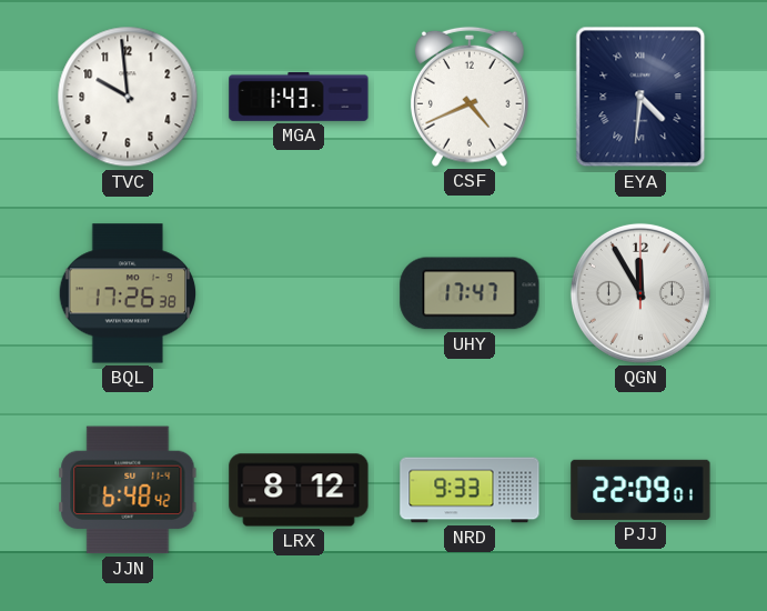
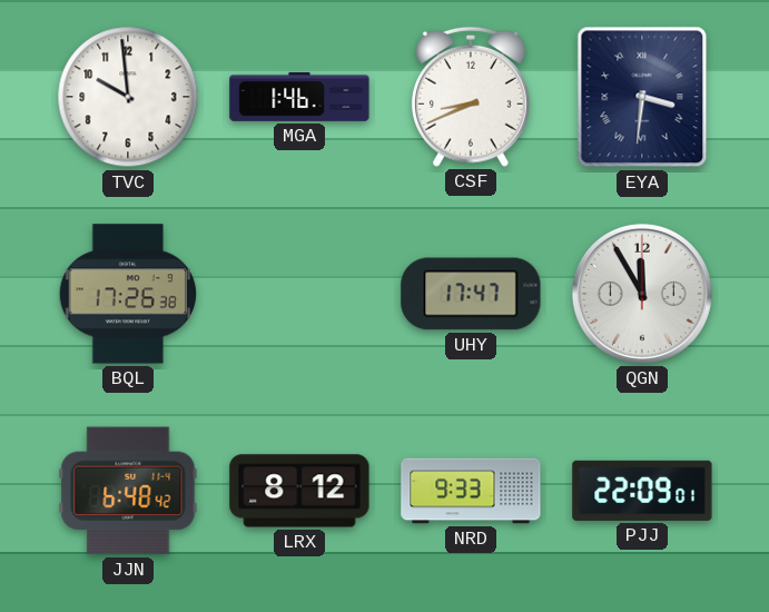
MGA: 1:43 -> 1:46 (299, 97)
CSF: 4:41 -> 8:41 (471, 97)
EYA: 4:31 -> 3:31 (642, 97)
